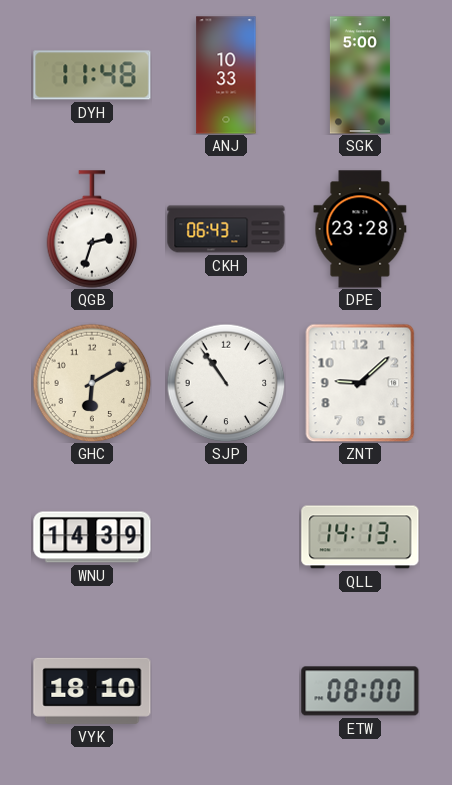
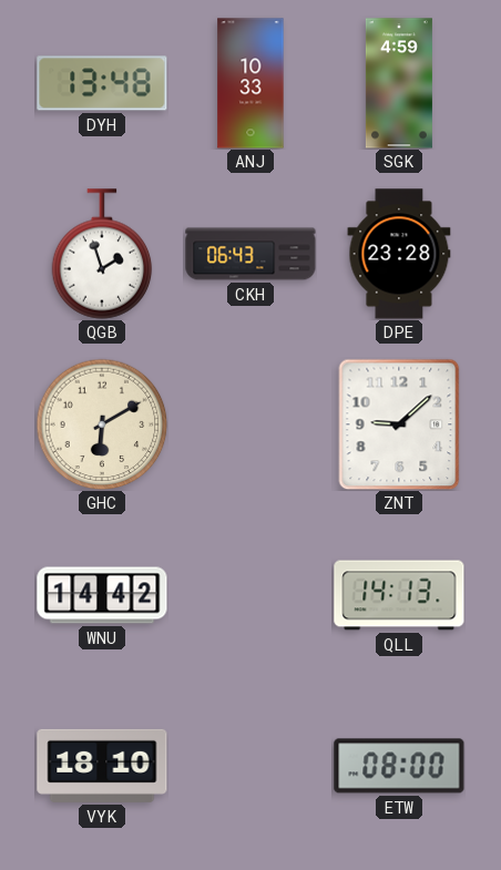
DYH: 11:48 -> 13:48 (102, 83)
SGK: 5:00 -> 4:59 (399, 83)
QGB: 2:33 -> 1:57 (102, 254)
SJP: 10:54 -> none (226, 383)
WNU: 14:39 -> 14:42 (102, 595)
